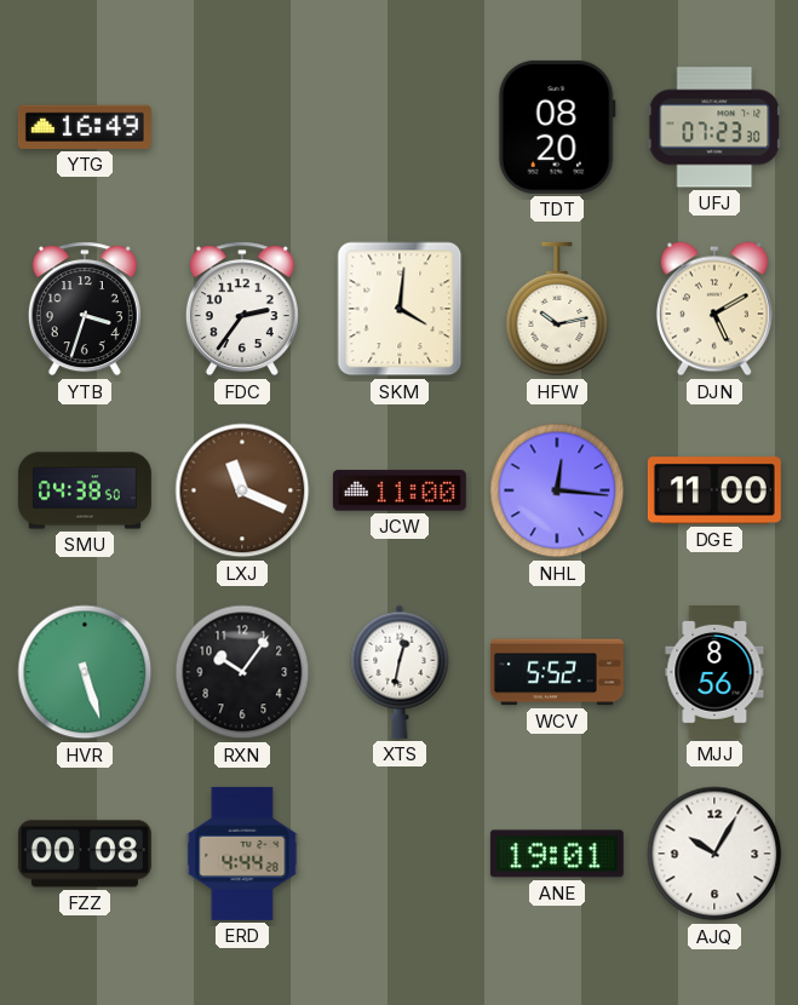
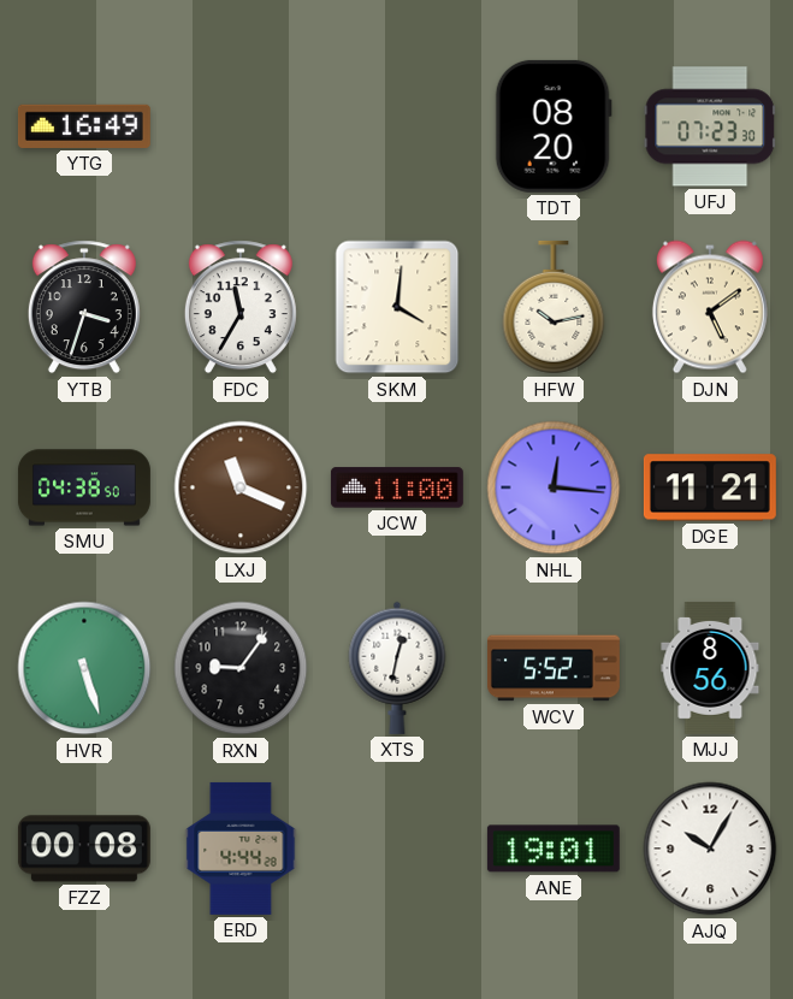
FDC: 2:36 -> 11:35 (241, 307)
DJN: 5:10 -> 5:09 (710, 307)
DGE: 11:00 -> 11:21 (710, 487)
RXN: 10:06 -> 9:06 (241, 668)
